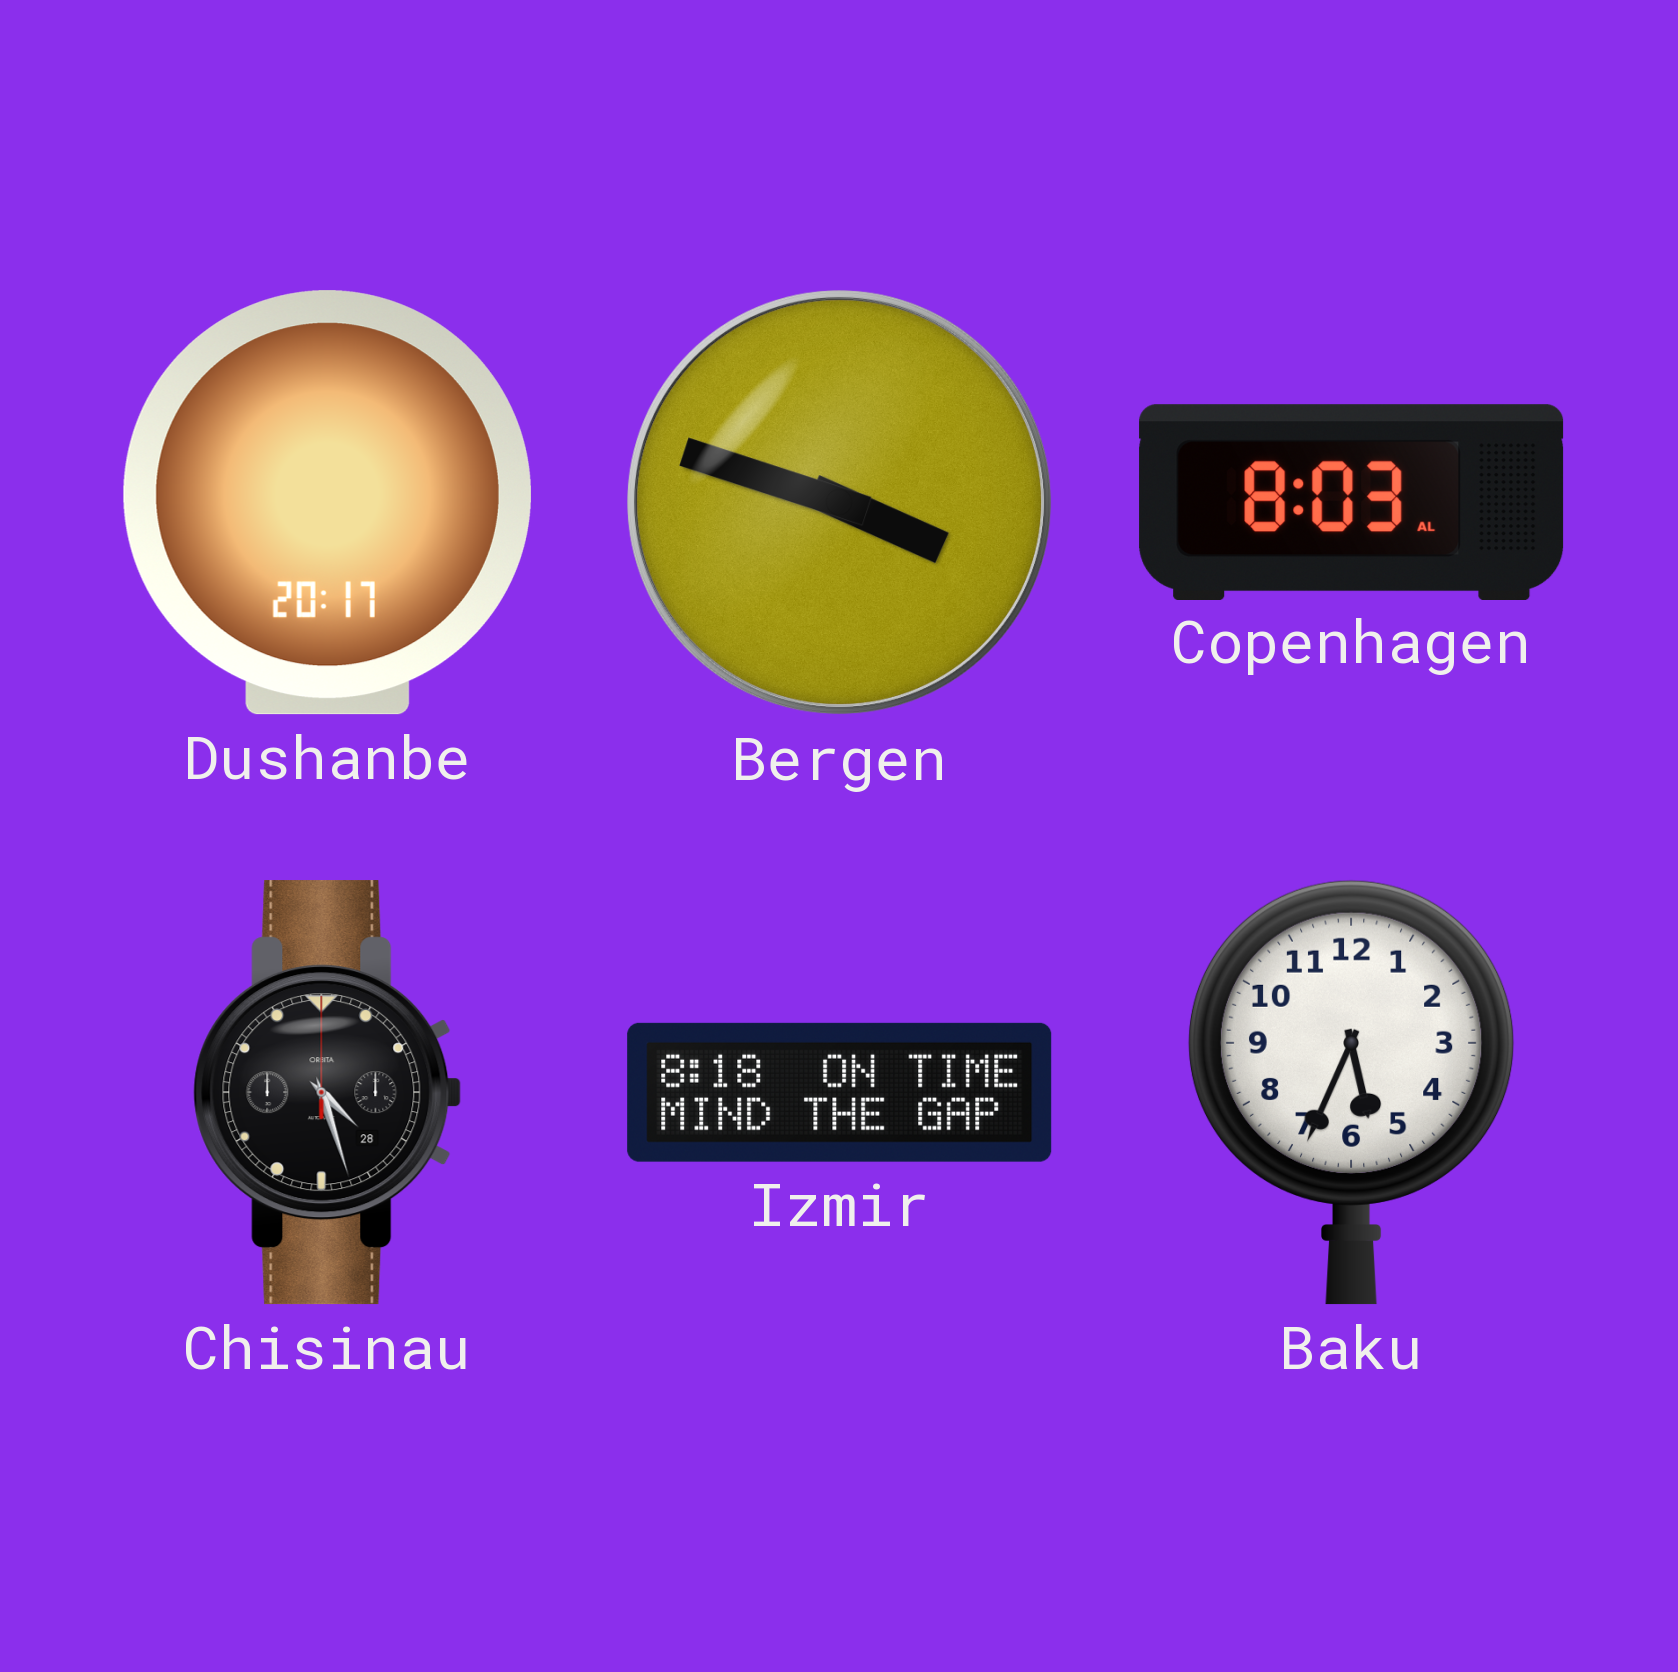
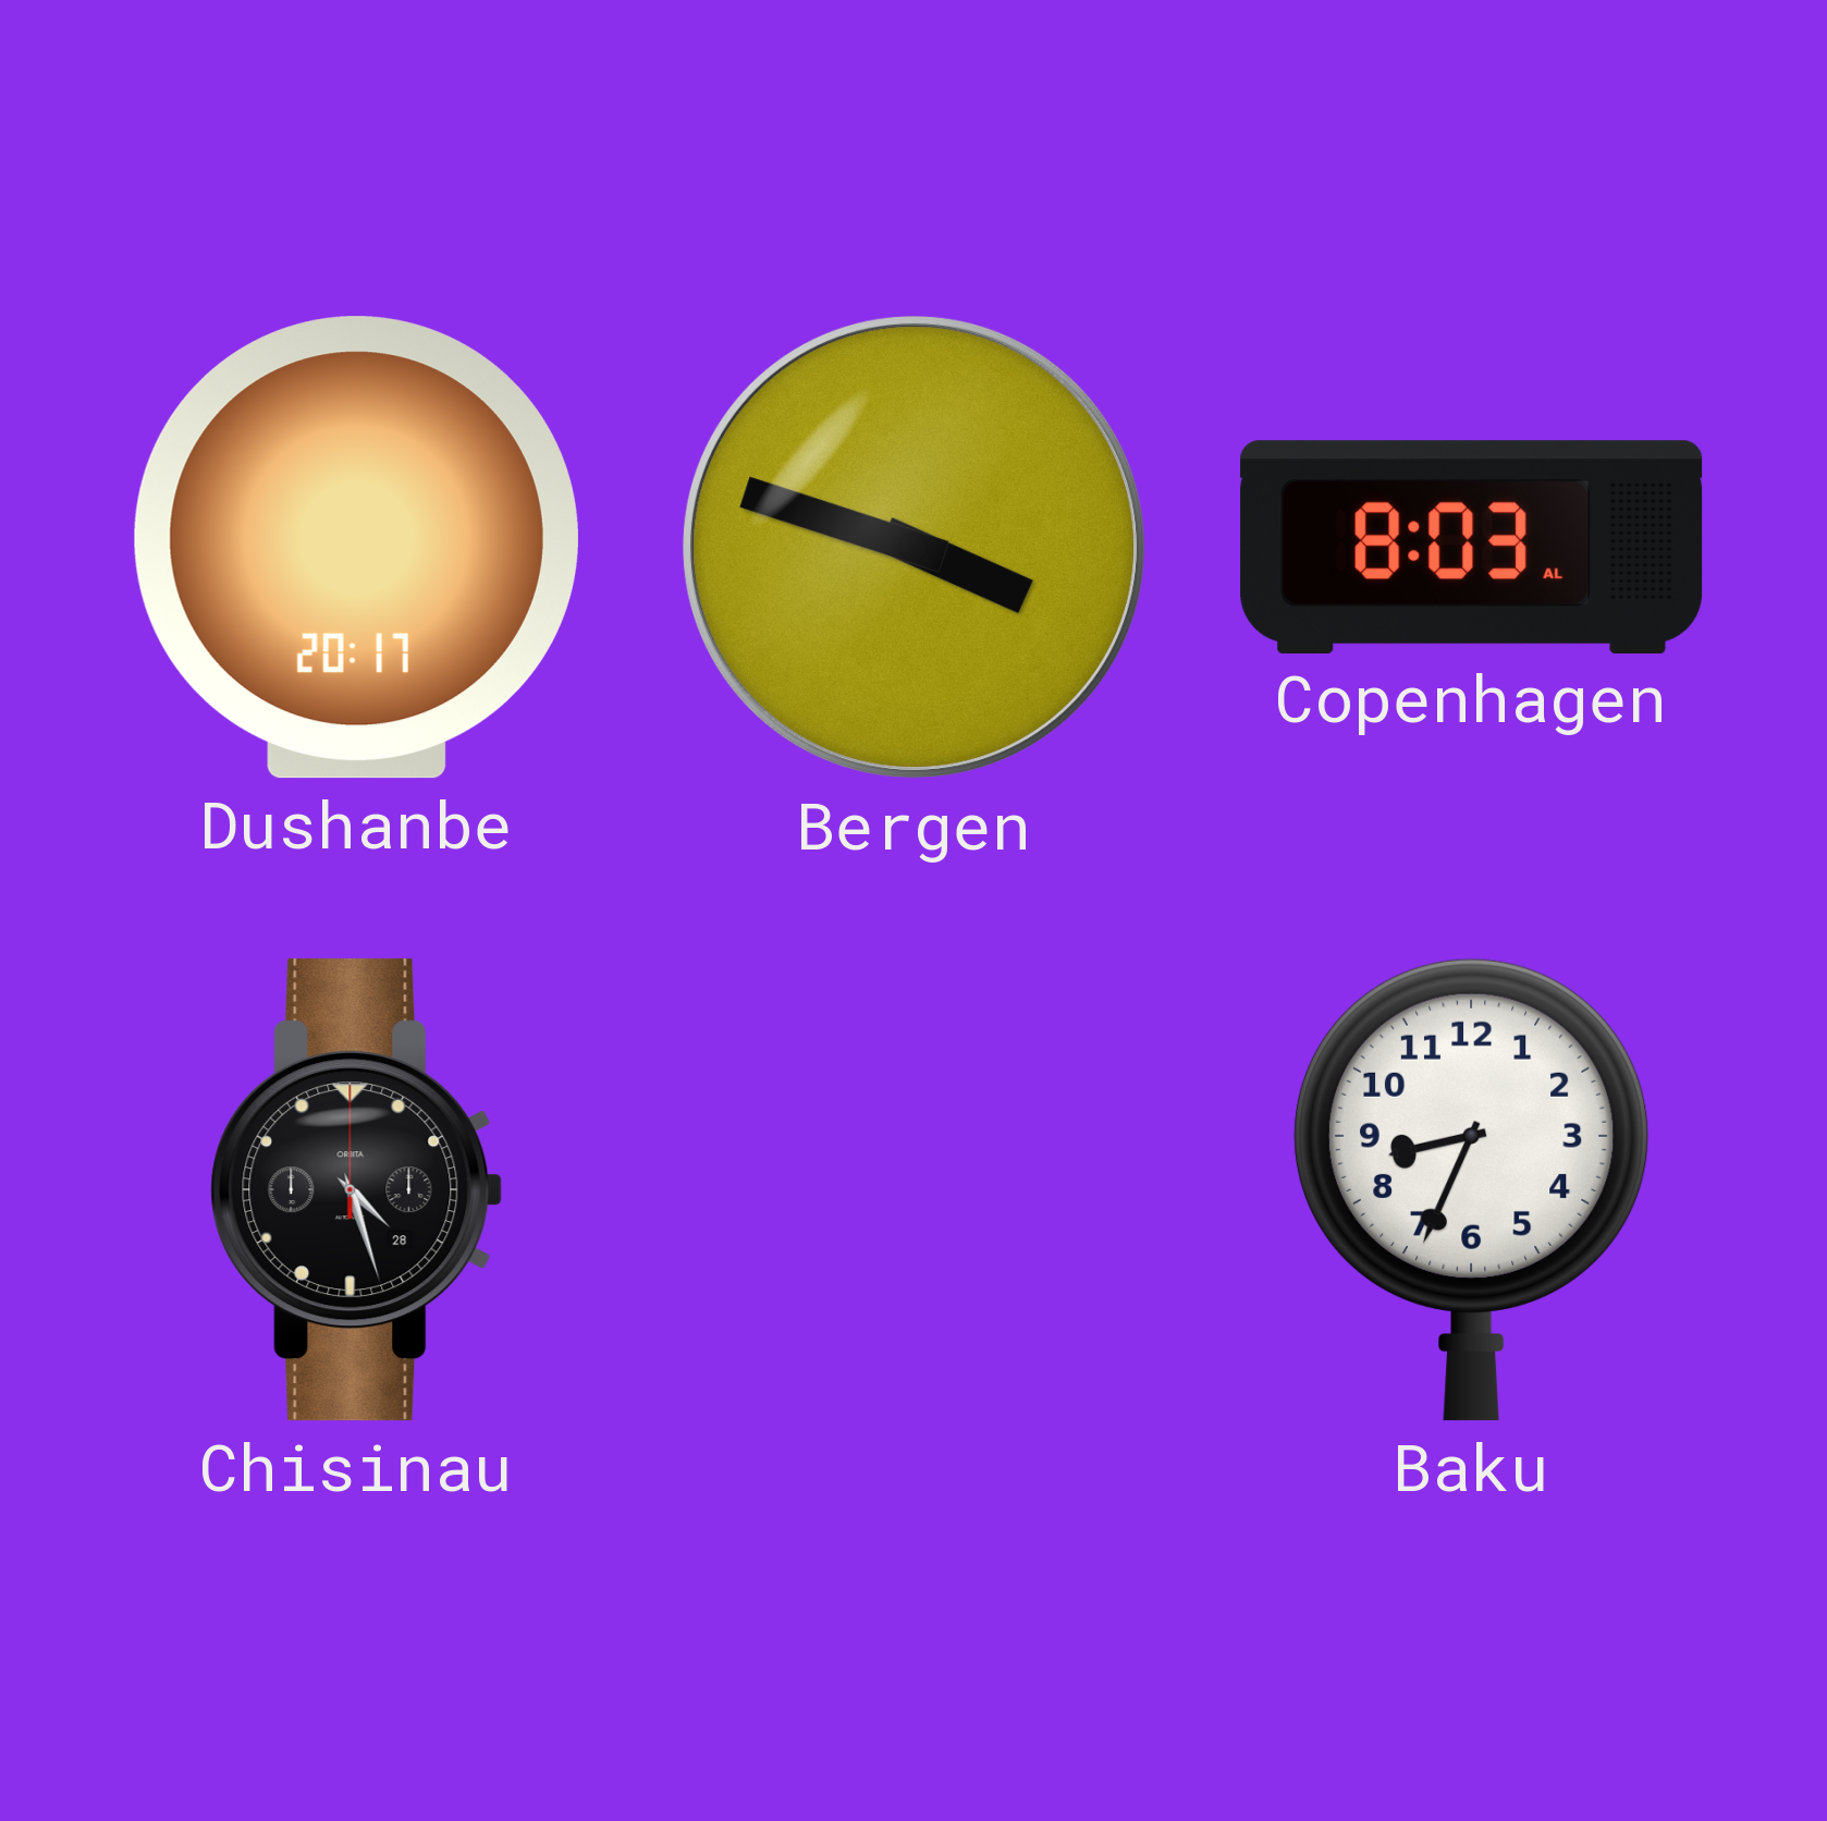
Izmir: 8:18 -> none (840, 1092)
Baku: 5:34 -> 8:34 (1471, 1189)
